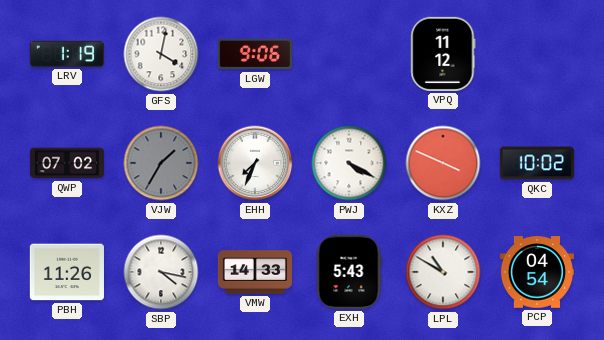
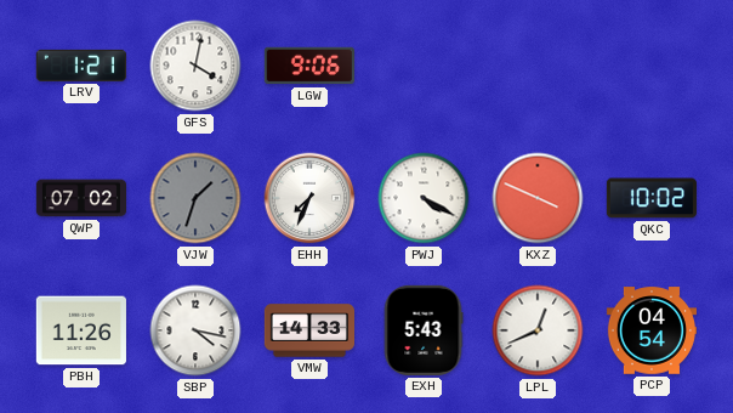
LRV: 1:19 -> 1:21 (81, 66)
VPQ: 11:12 -> none (443, 54)
VJW: 1:35 -> 1:33 (195, 198)
LPL: 10:50 -> 12:41 (538, 330)
